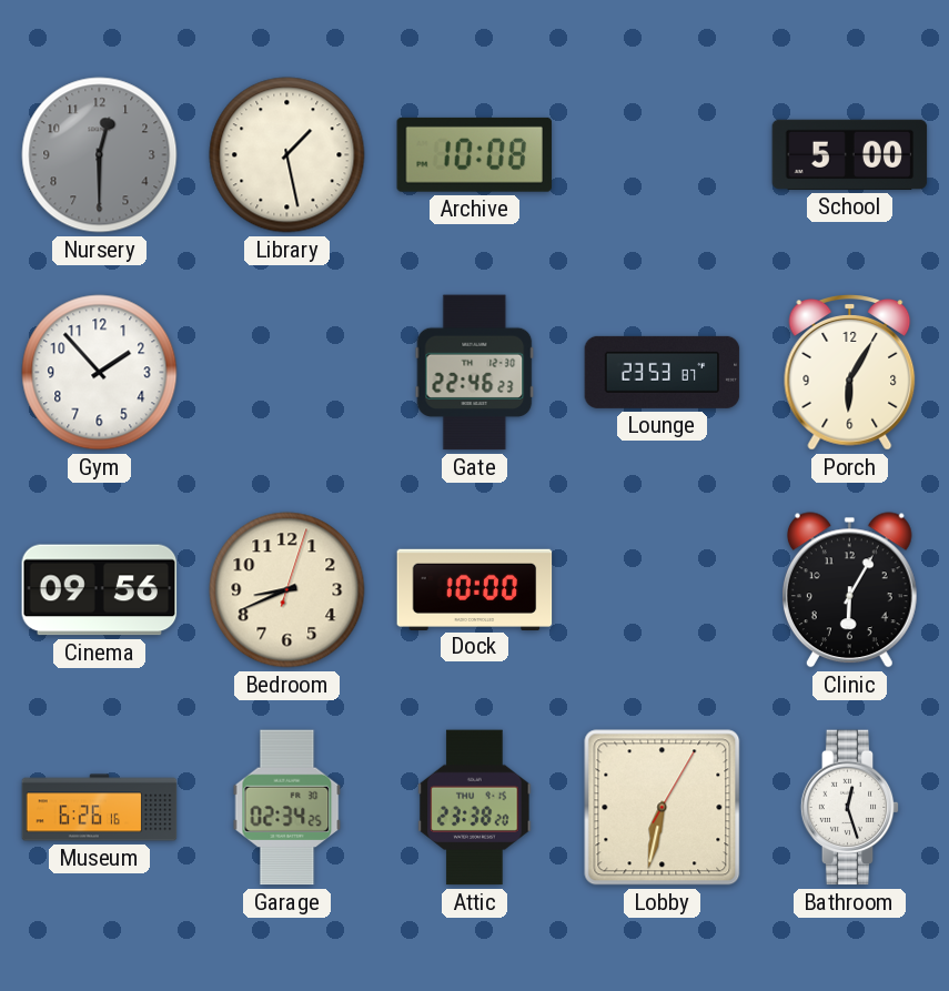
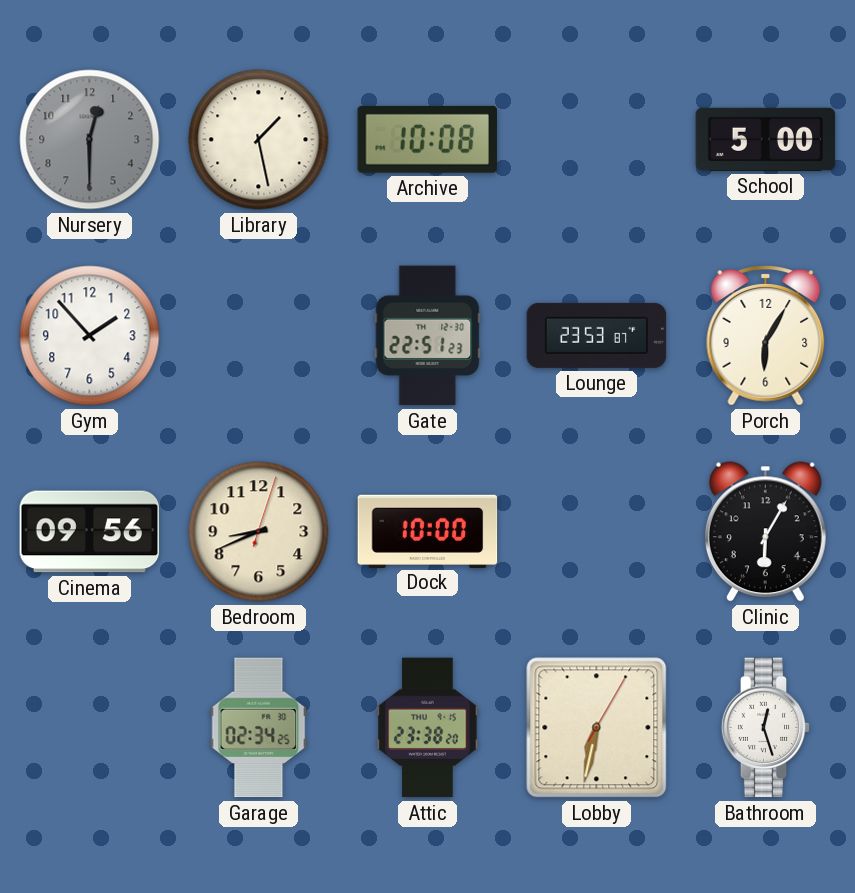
Gate: 22:46 -> 22:51 (428, 336)
Museum: 6:26 -> none (100, 808)
